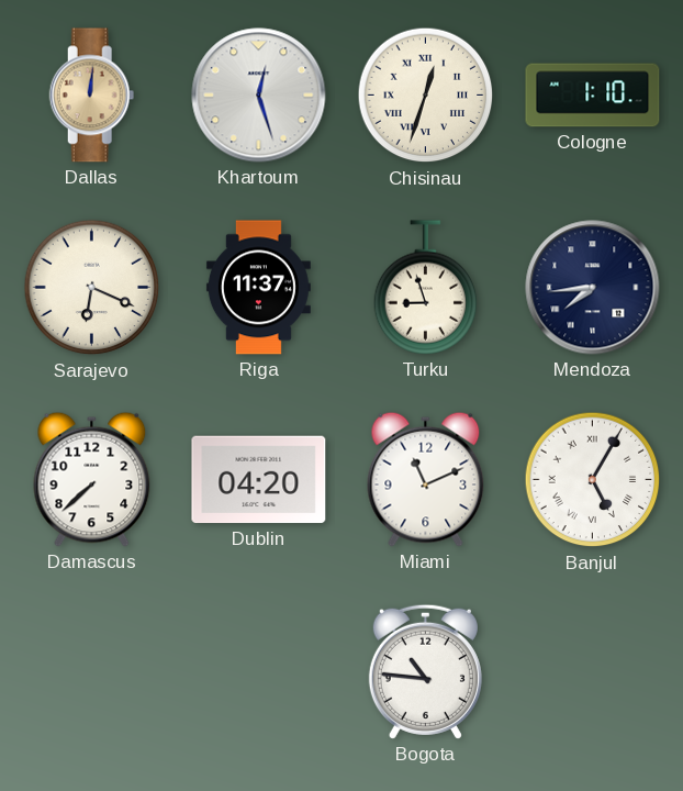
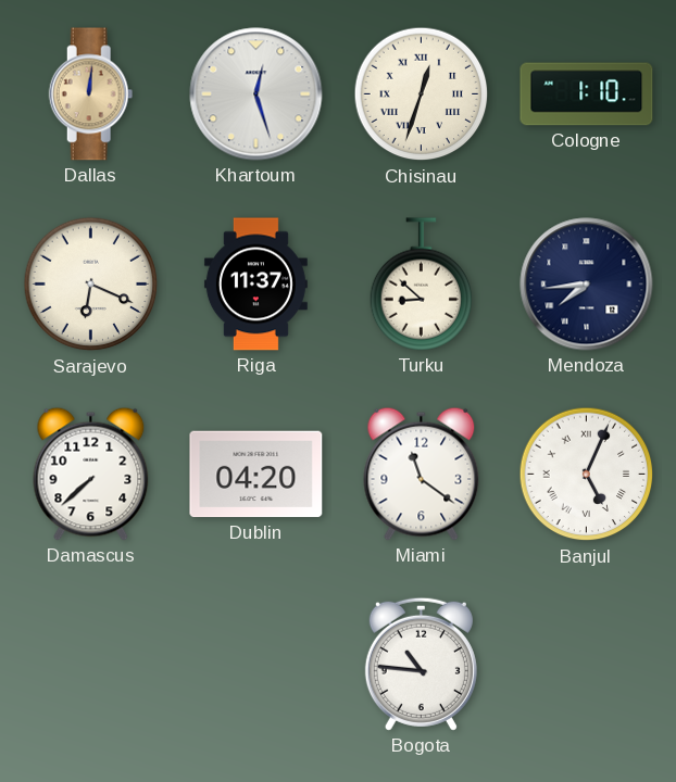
Turku: 8:57 -> 8:52 (422, 285)
Miami: 11:11 -> 11:21 (422, 474)
Banjul: 5:05 -> 5:04 (587, 475)
